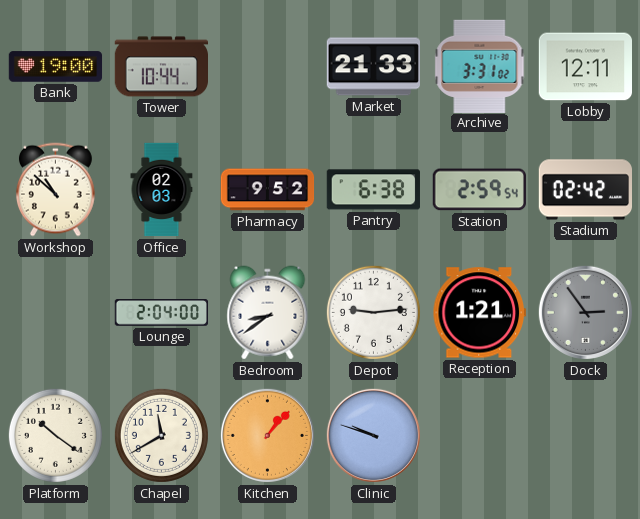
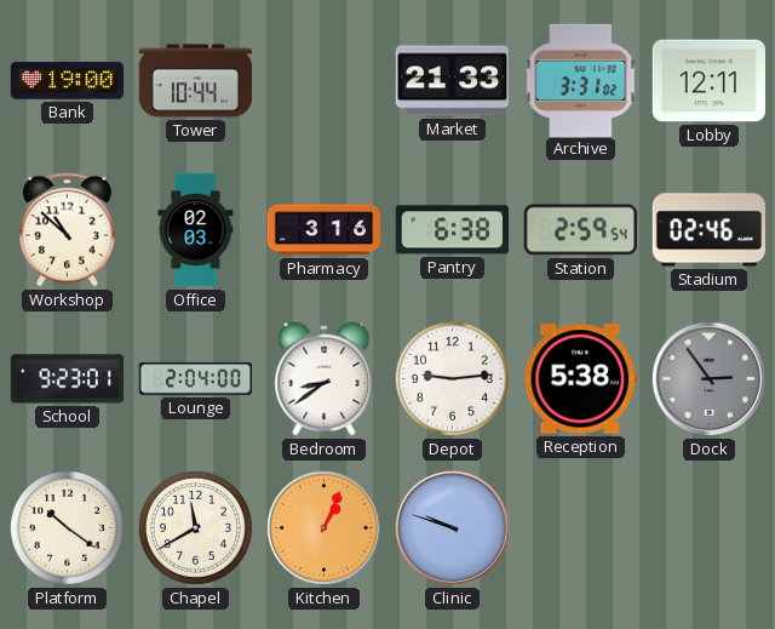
Pharmacy: 9:52 -> 3:16 (325, 230)
Stadium: 02:42 -> 02:46 (710, 230)
School: none -> 9:23 (67, 379)
Reception: 1:21 -> 5:38 (580, 379)
Kitchen: 1:07 -> 1:04 (323, 527)
